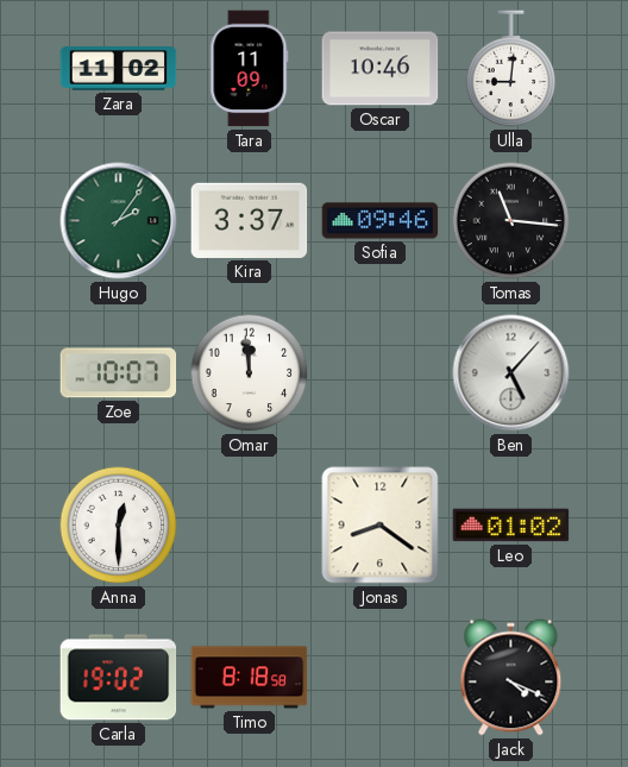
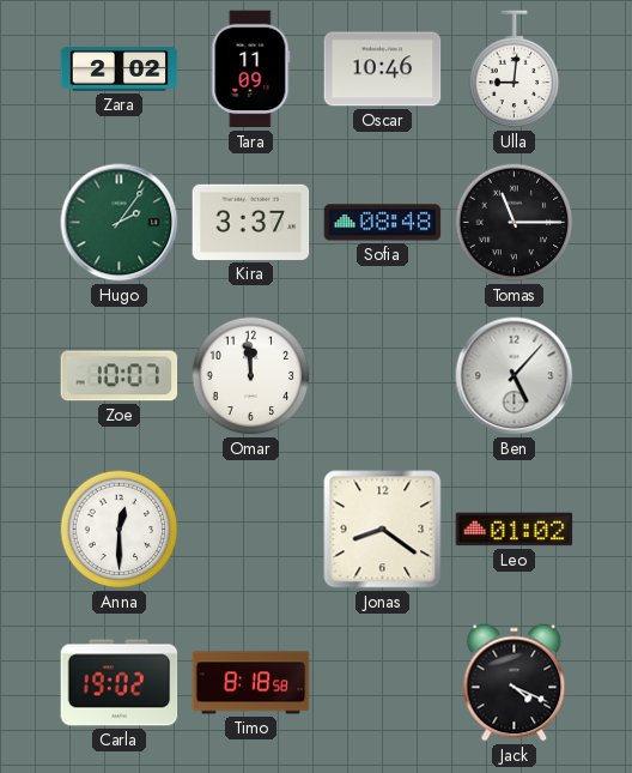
Zara: 11:02 -> 2:02 (120, 70)
Sofia: 09:46 -> 08:48 (383, 223)
Tomas: 11:16 -> 11:15 (515, 223)
